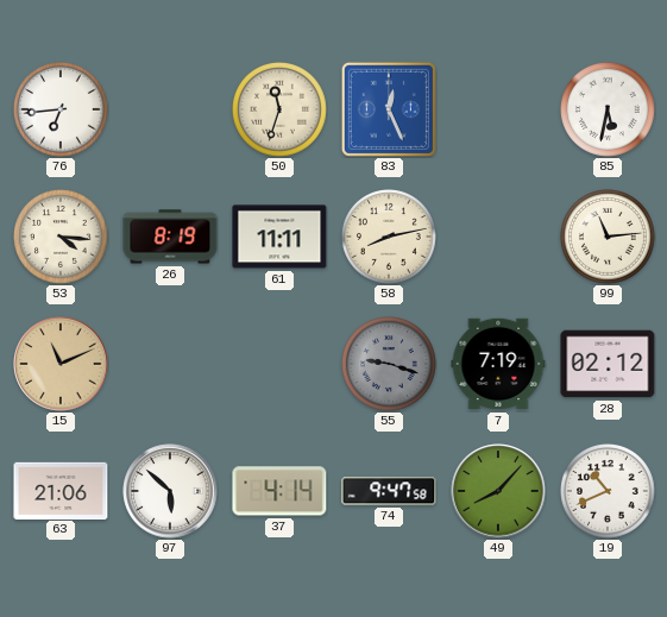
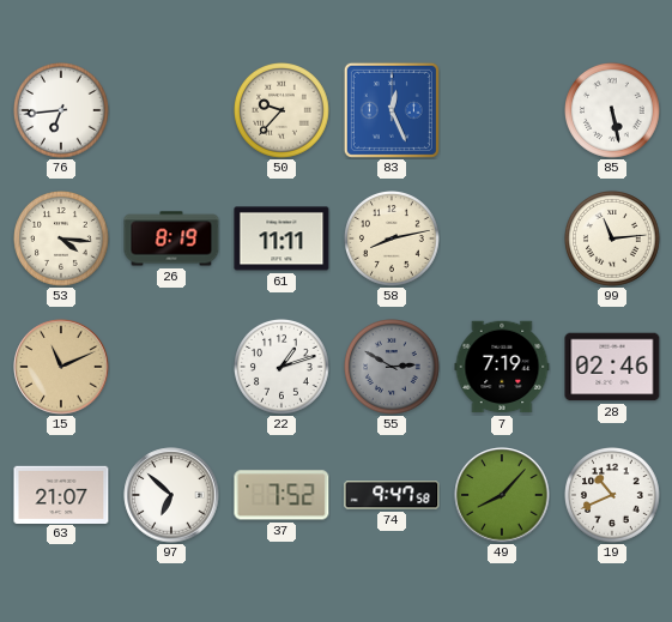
50: 11:33 -> 9:37 (283, 111)
85: 5:32 -> 5:28 (613, 111)
22: none -> 1:12 (283, 368)
55: 9:18 -> 2:50 (393, 368)
28: 02:12 -> 02:46 (612, 367)
63: 21:06 -> 21:07 (61, 494)
97: 5:52 -> 6:52 (171, 495)
37: 4:14 -> 7:52 (281, 495)
